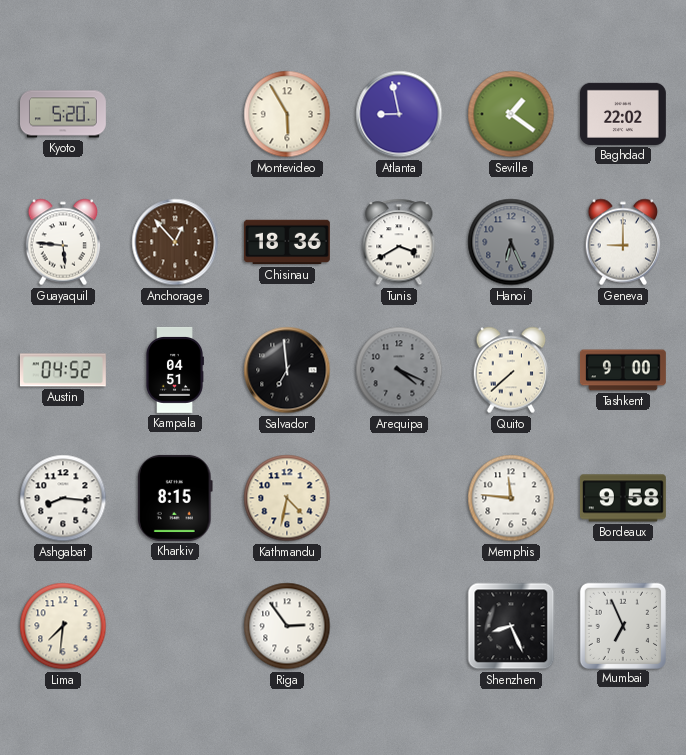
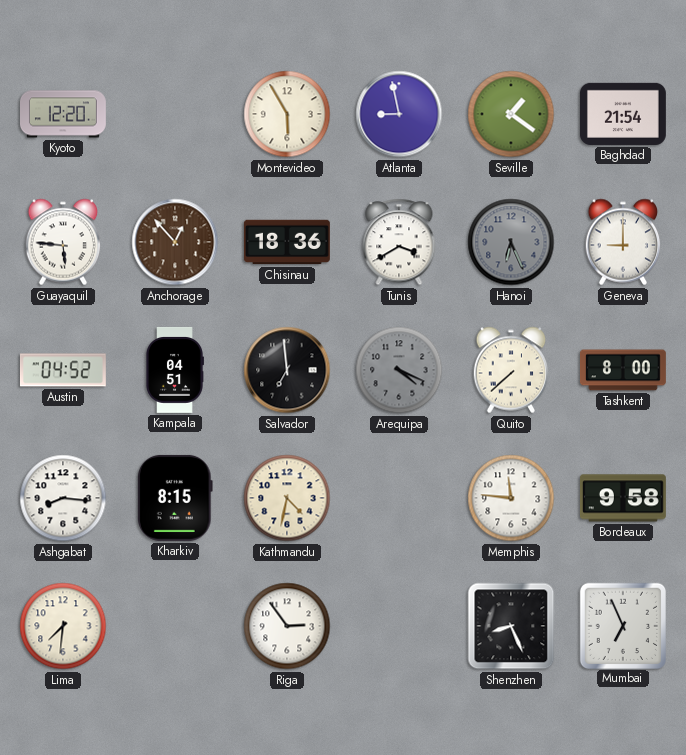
Kyoto: 5:20 -> 12:20 (64, 114)
Baghdad: 22:02 -> 21:54 (623, 114)
Tashkent: 9:00 -> 8:00 (623, 370)
